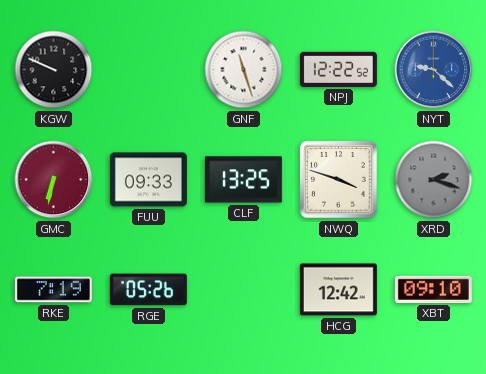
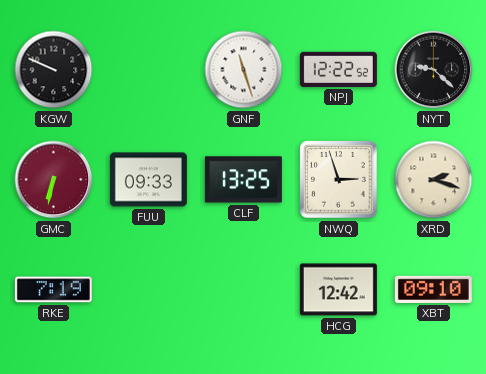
NYT dial: blue -> black (434, 70)
NWQ: 3:48 -> 2:57 (339, 180)
XRD dial: grey -> cream (434, 180)
RGE: 05:26 -> none (148, 290)
